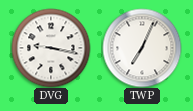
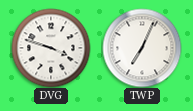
DVG: 9:17 -> 3:48 (51, 48)
